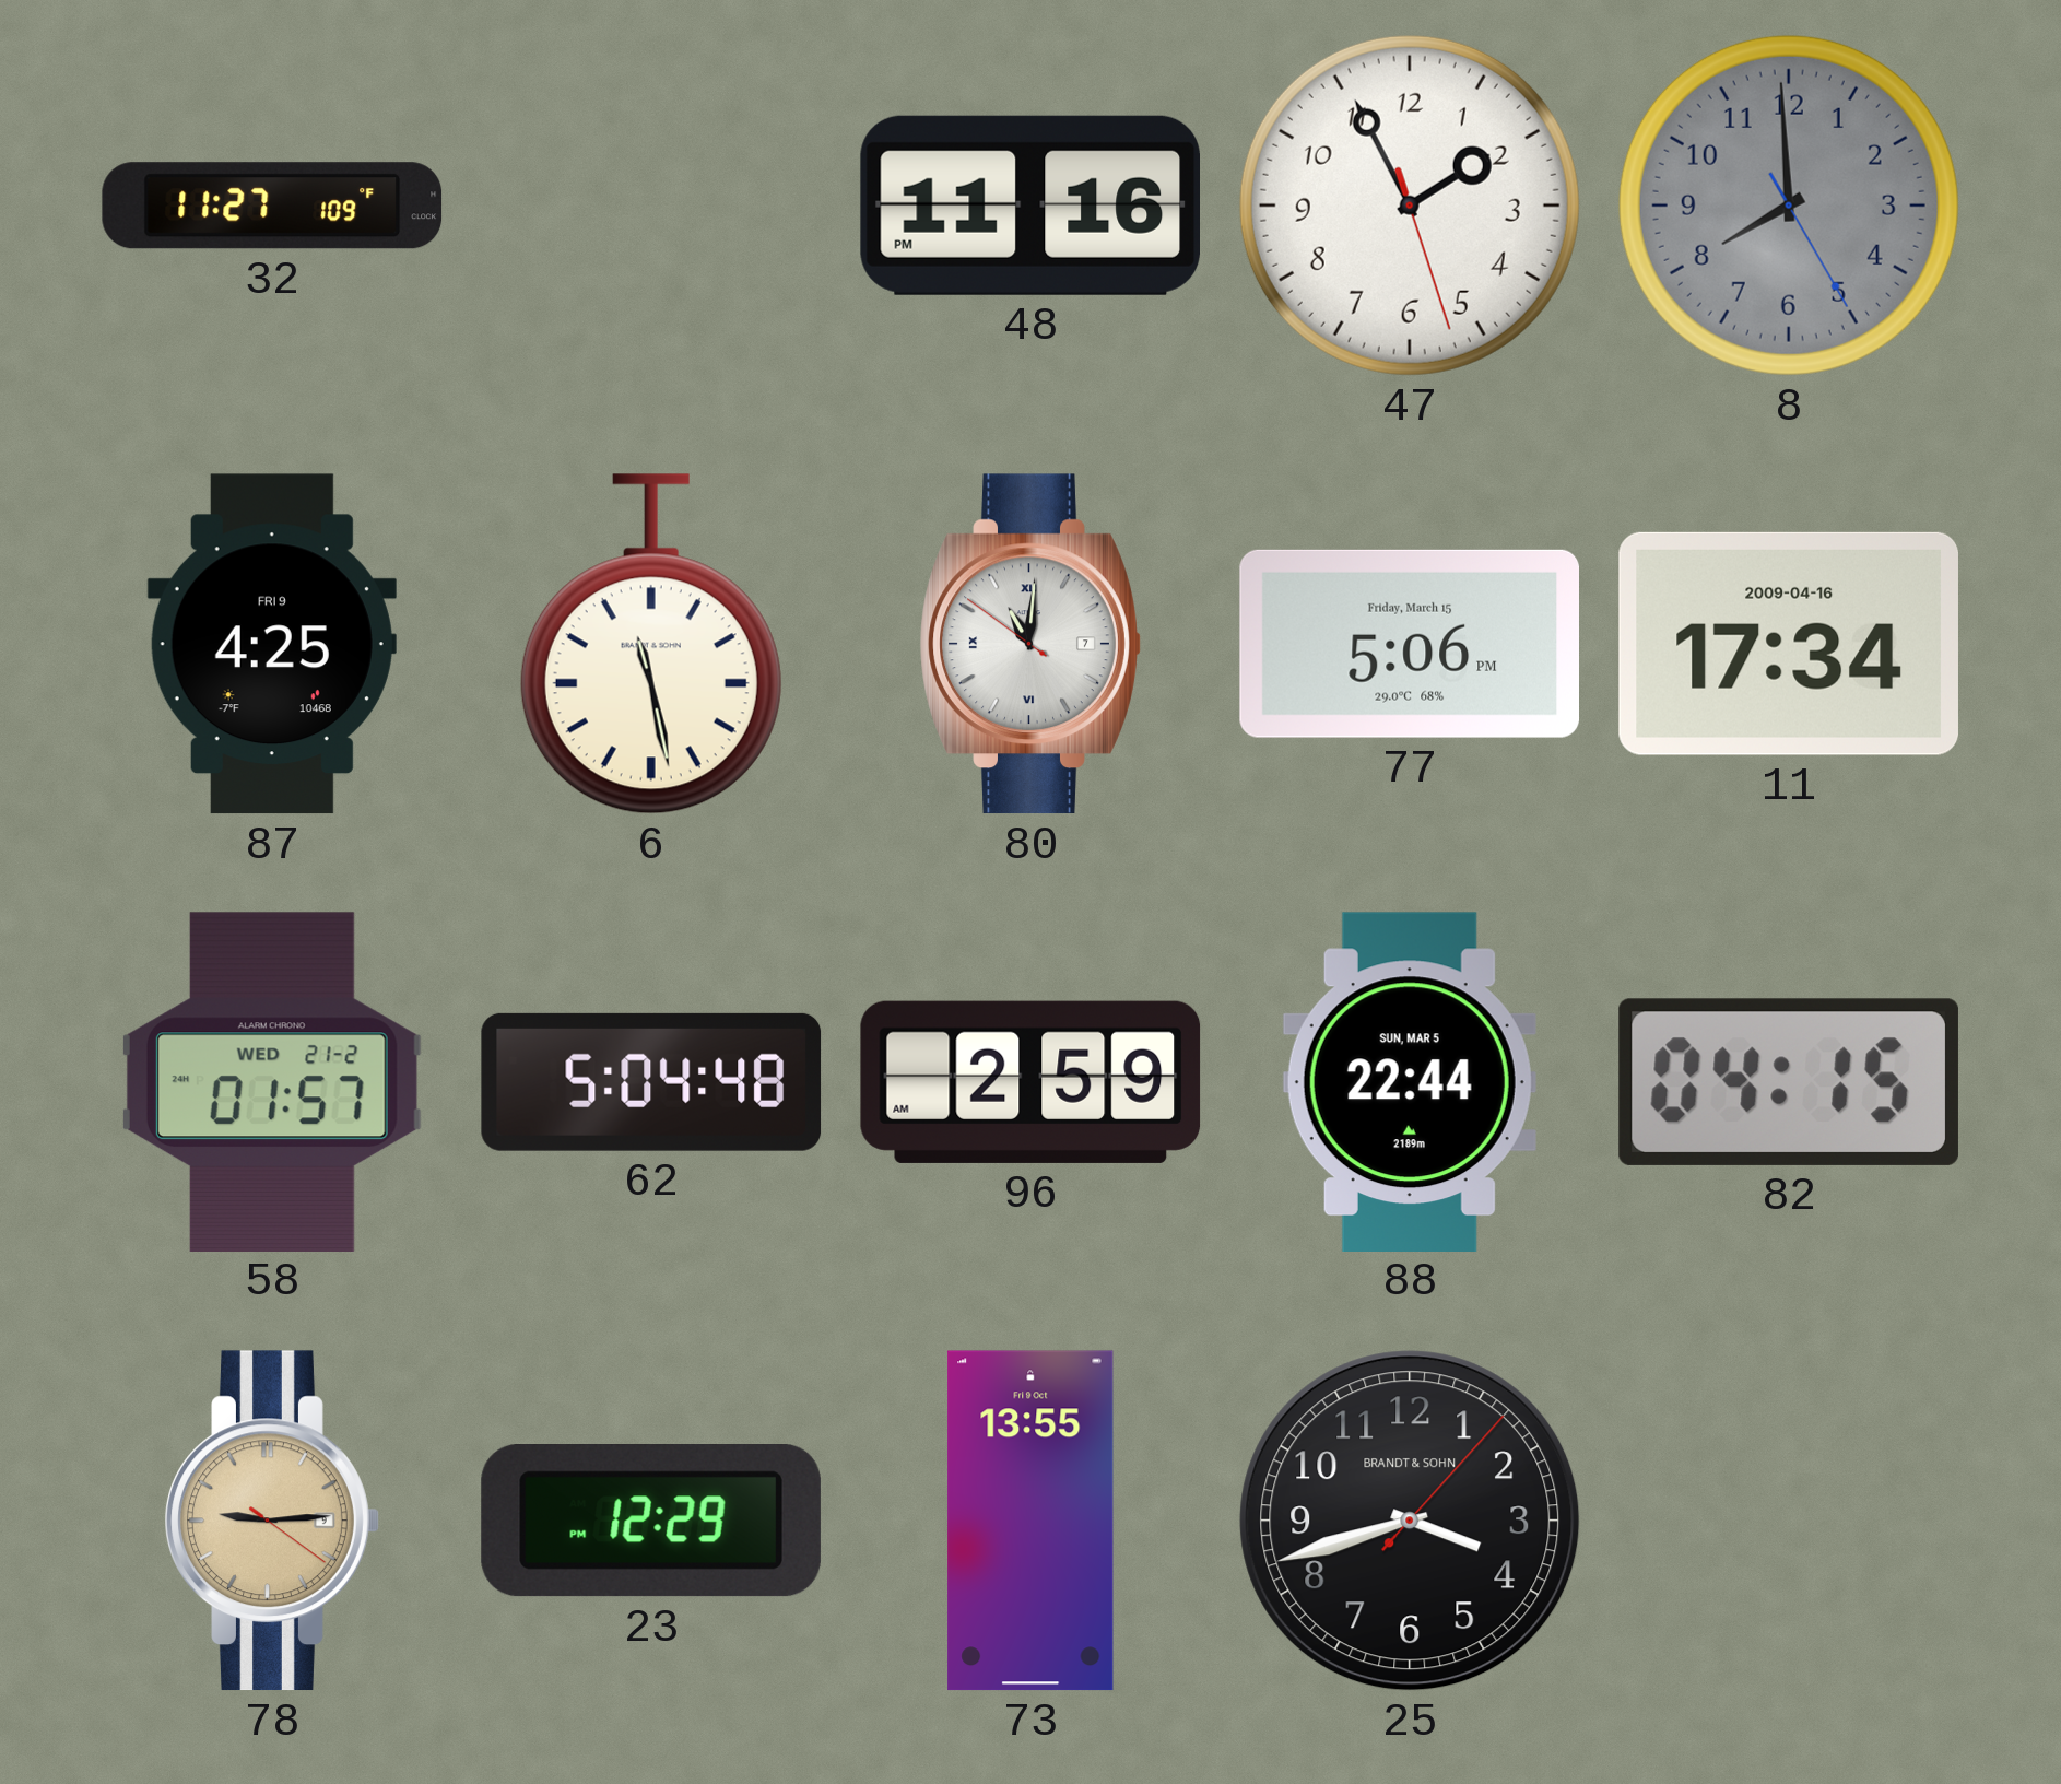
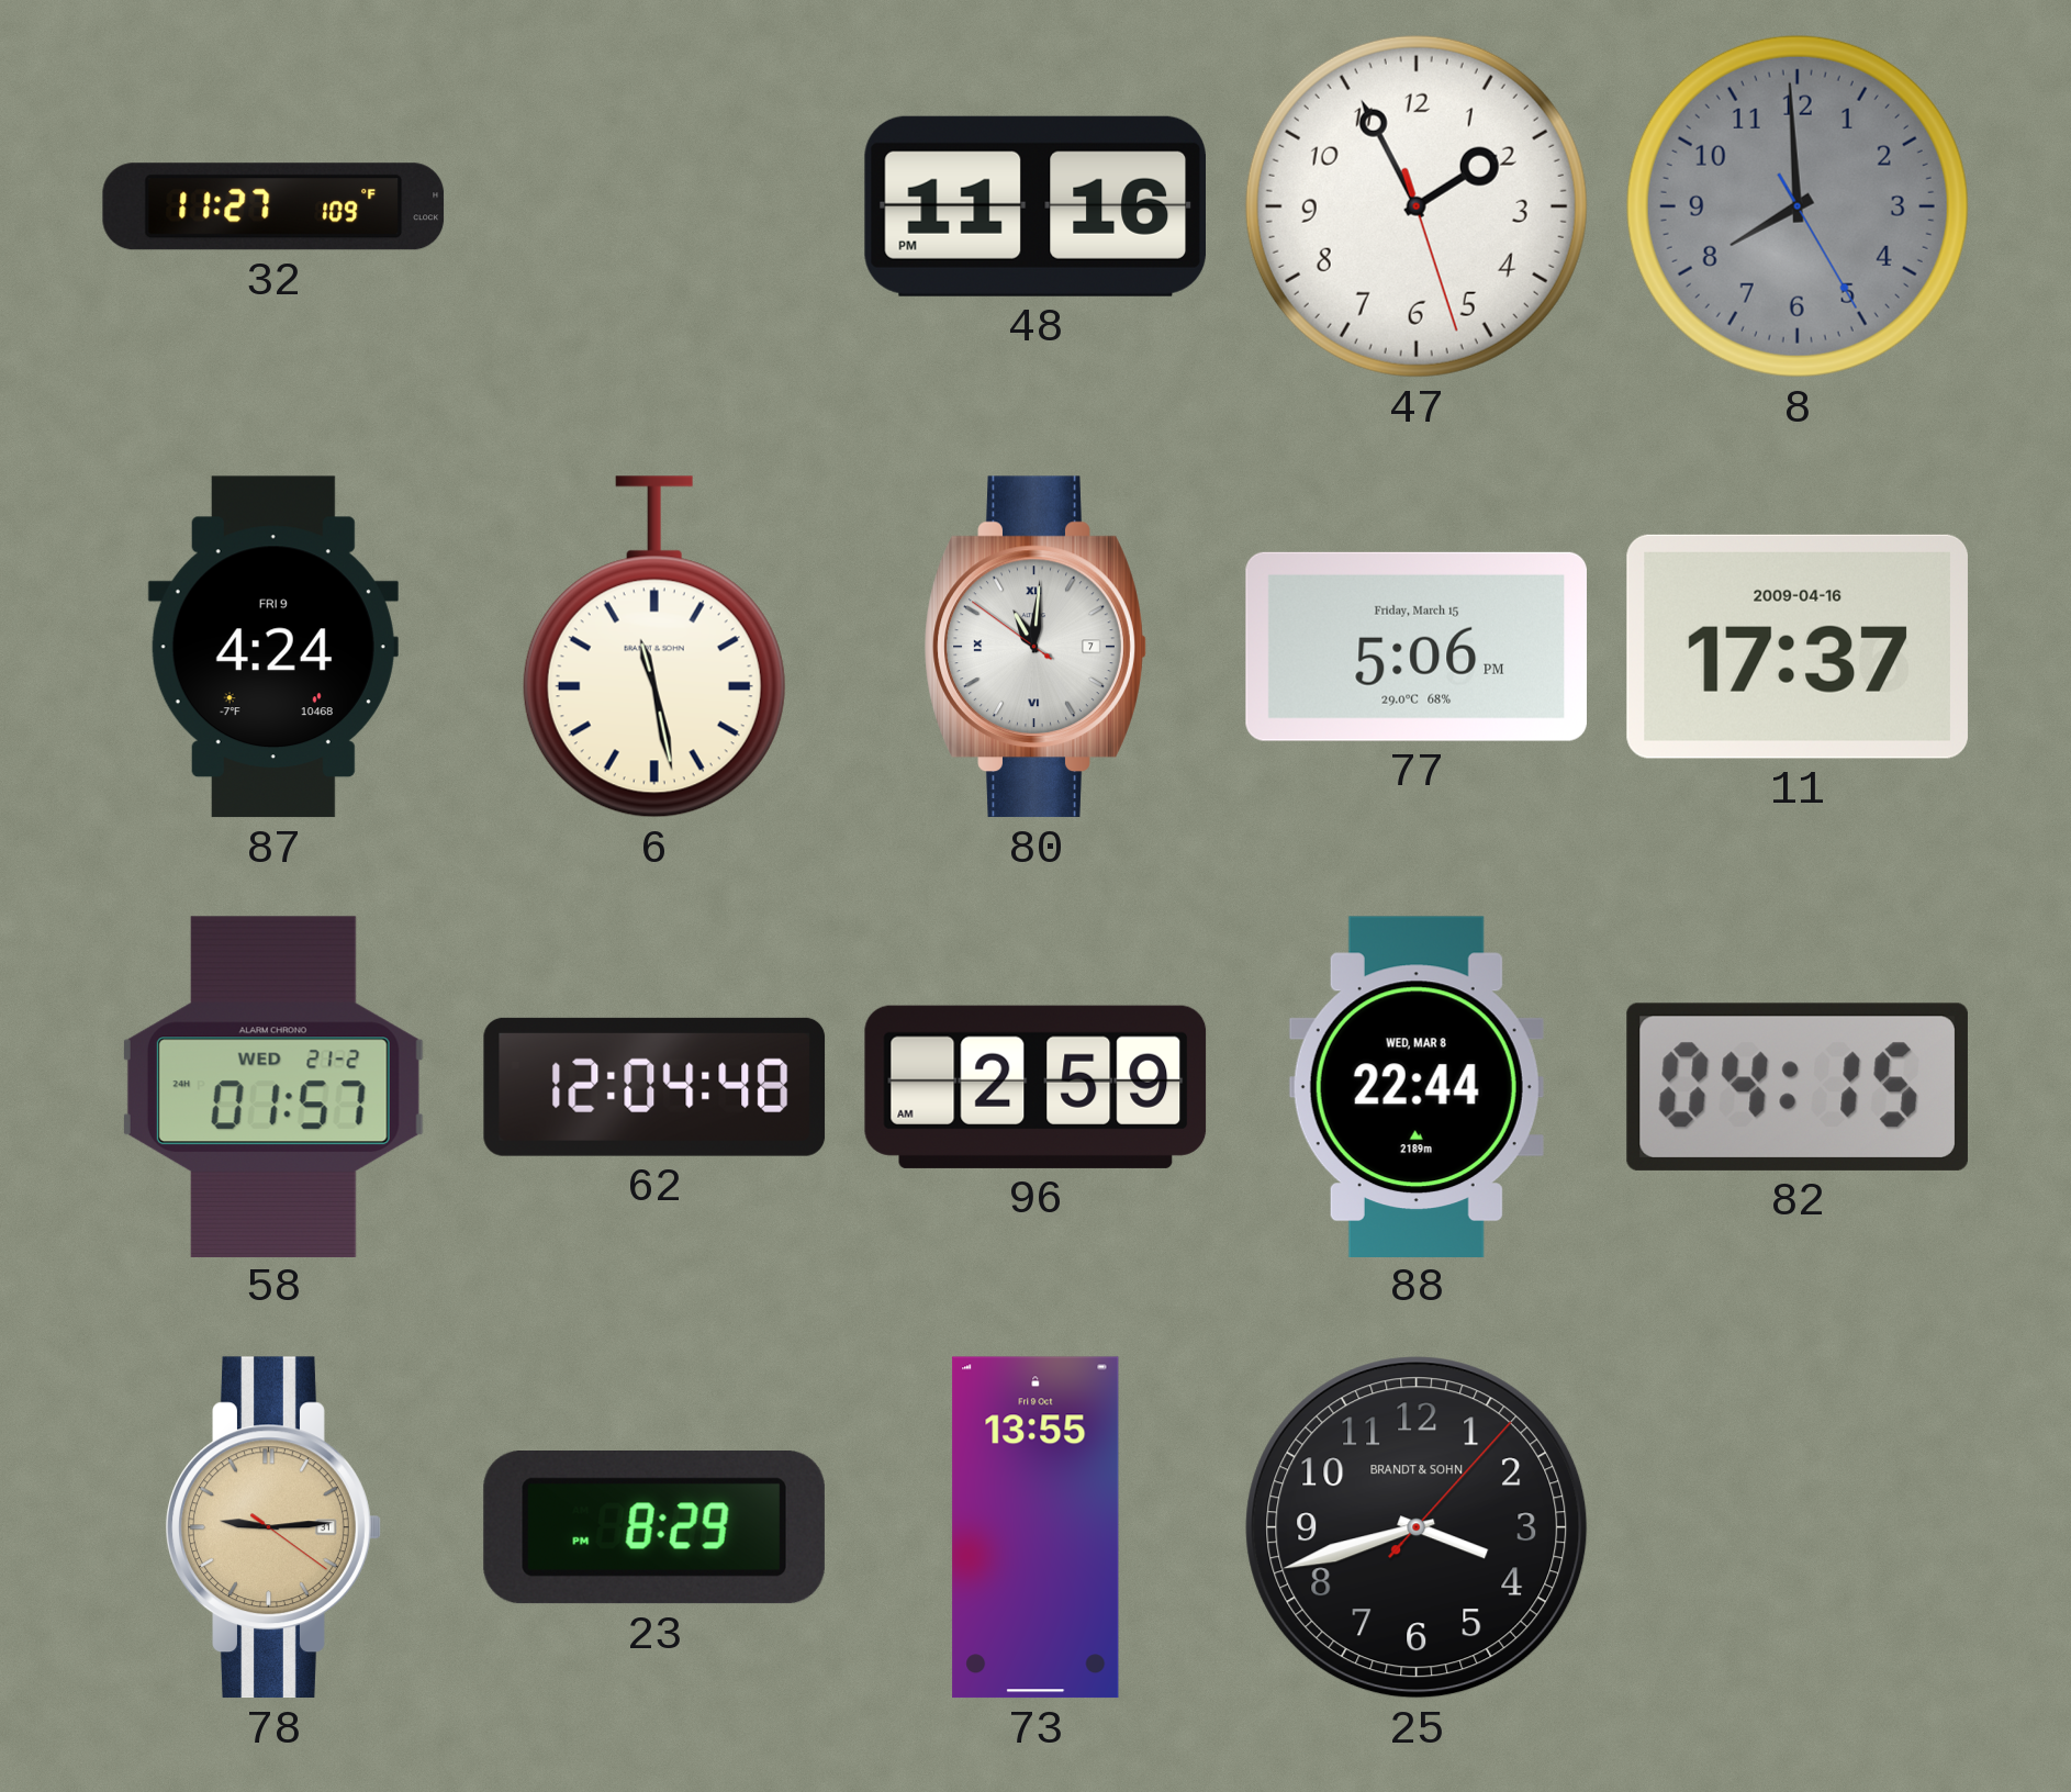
87: 4:25 -> 4:24 (273, 647)
11: 17:34 -> 17:37 (1798, 647)
62: 5:04 -> 12:04 (654, 1087)
88 date: SUN, MAR 5 -> WED, MAR 8 (1417, 1086)
78 date: 9 -> 31 (273, 1527)
23: 12:29 -> 8:29 (654, 1528)
